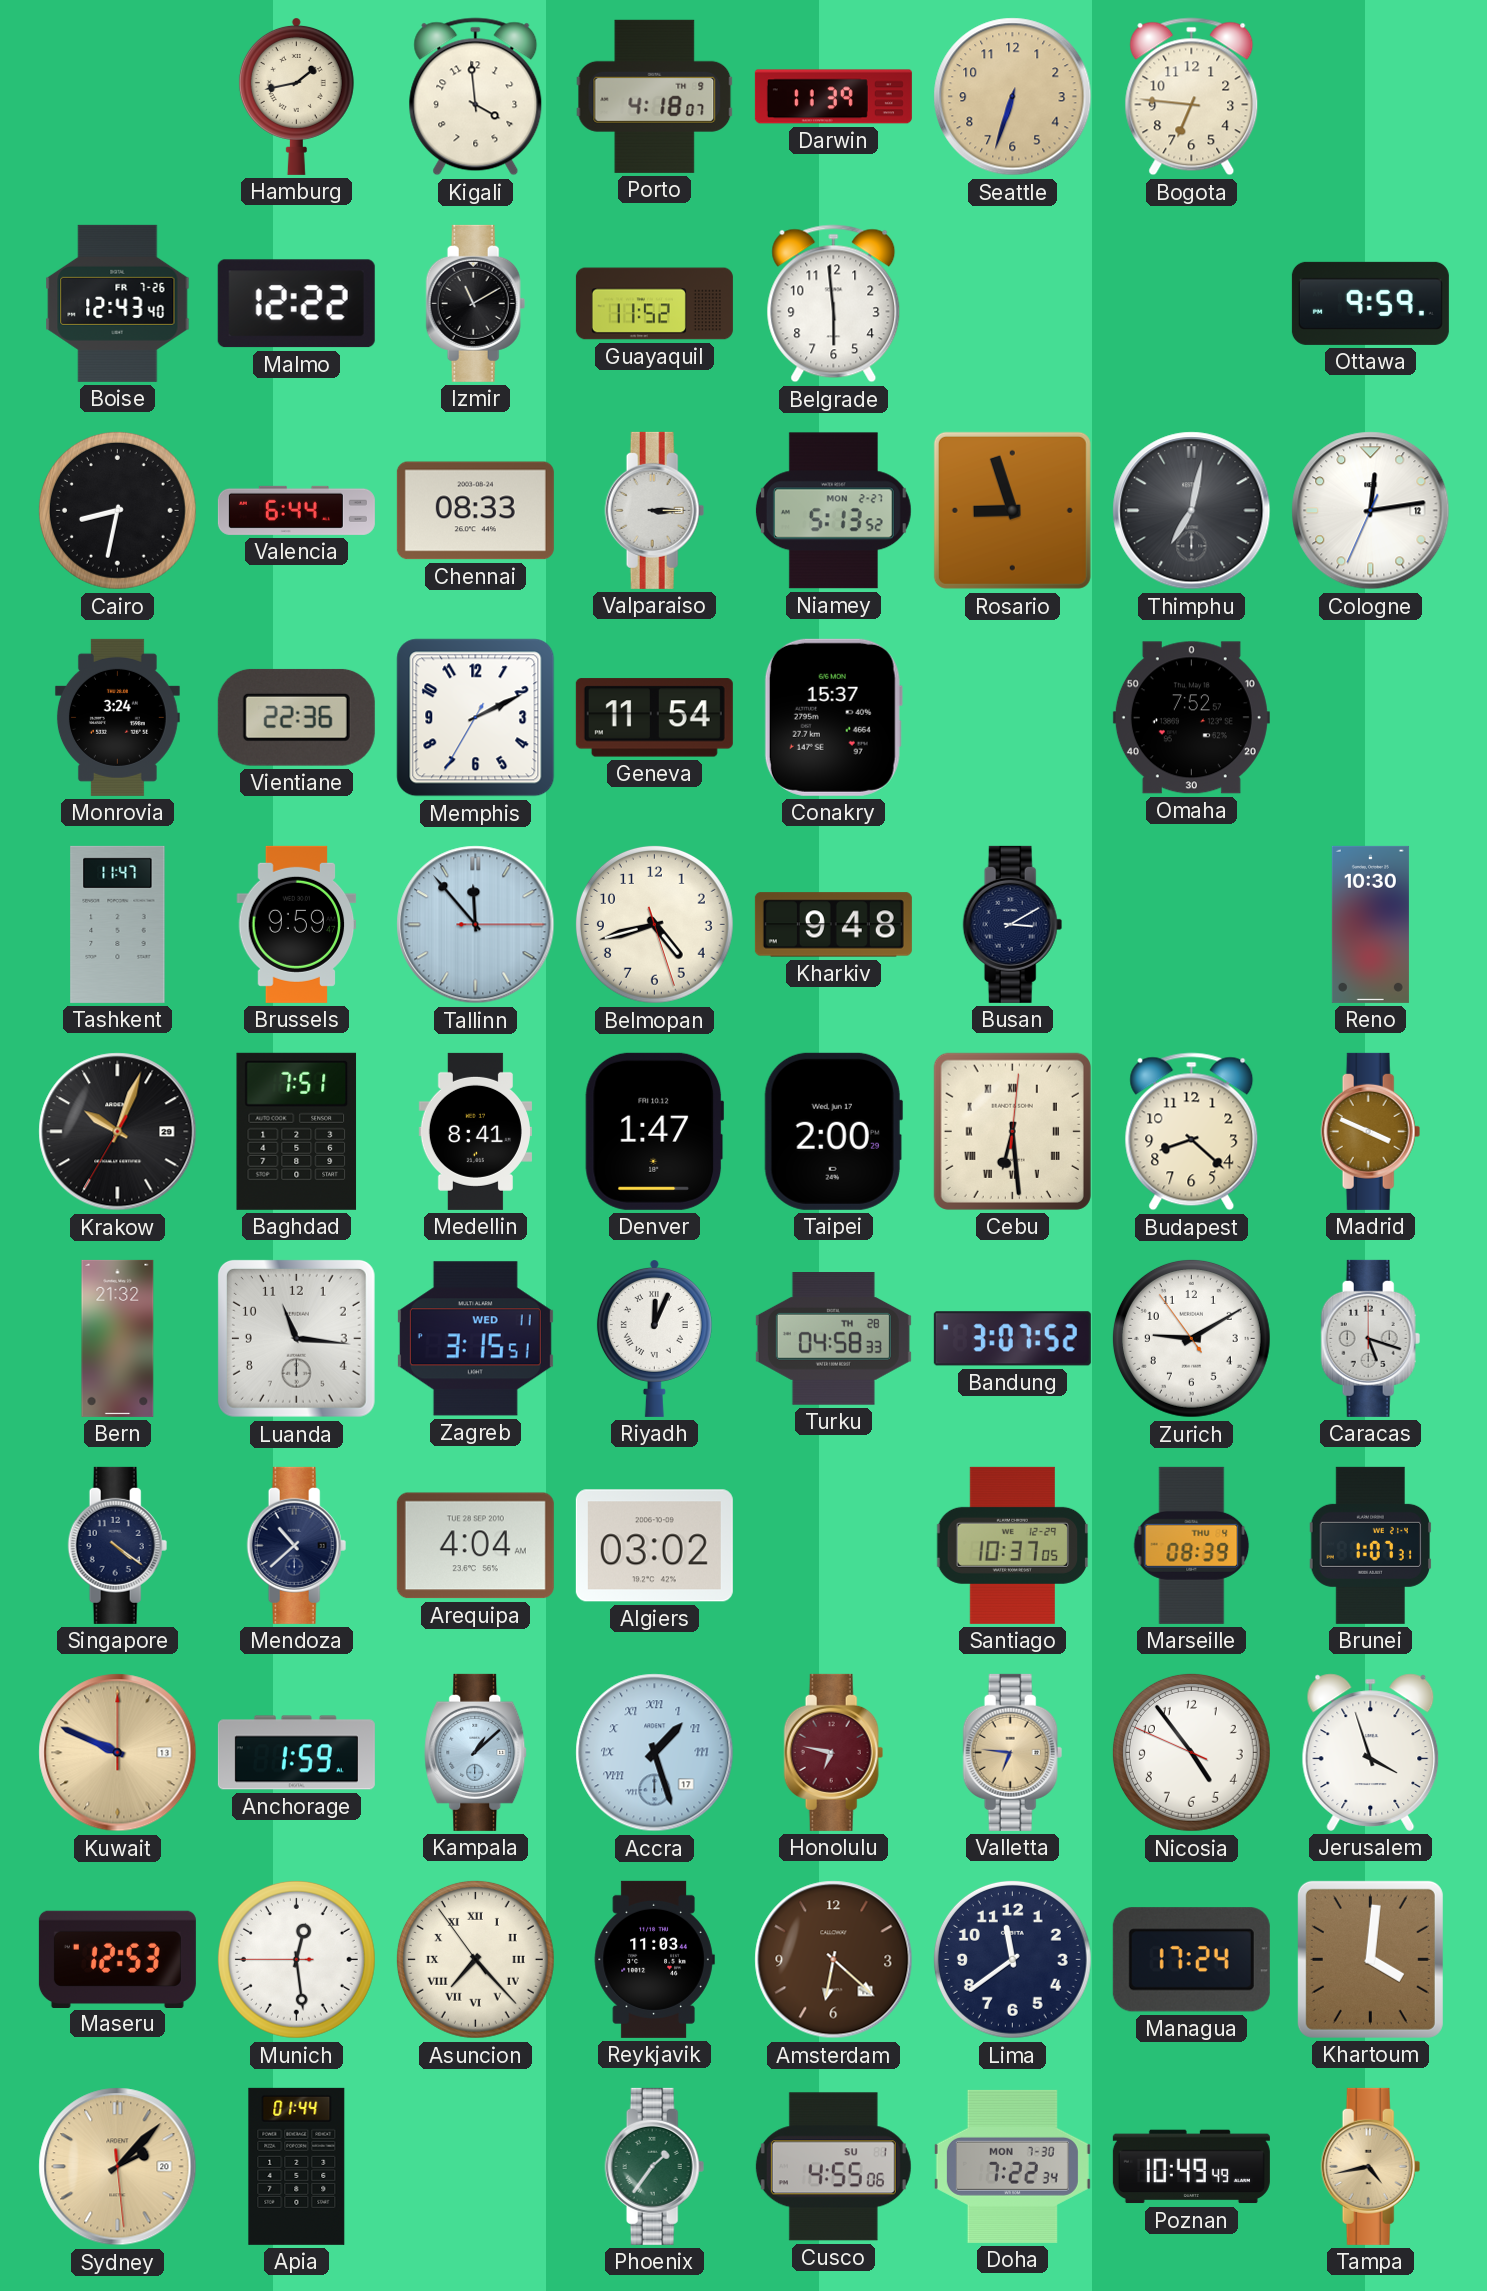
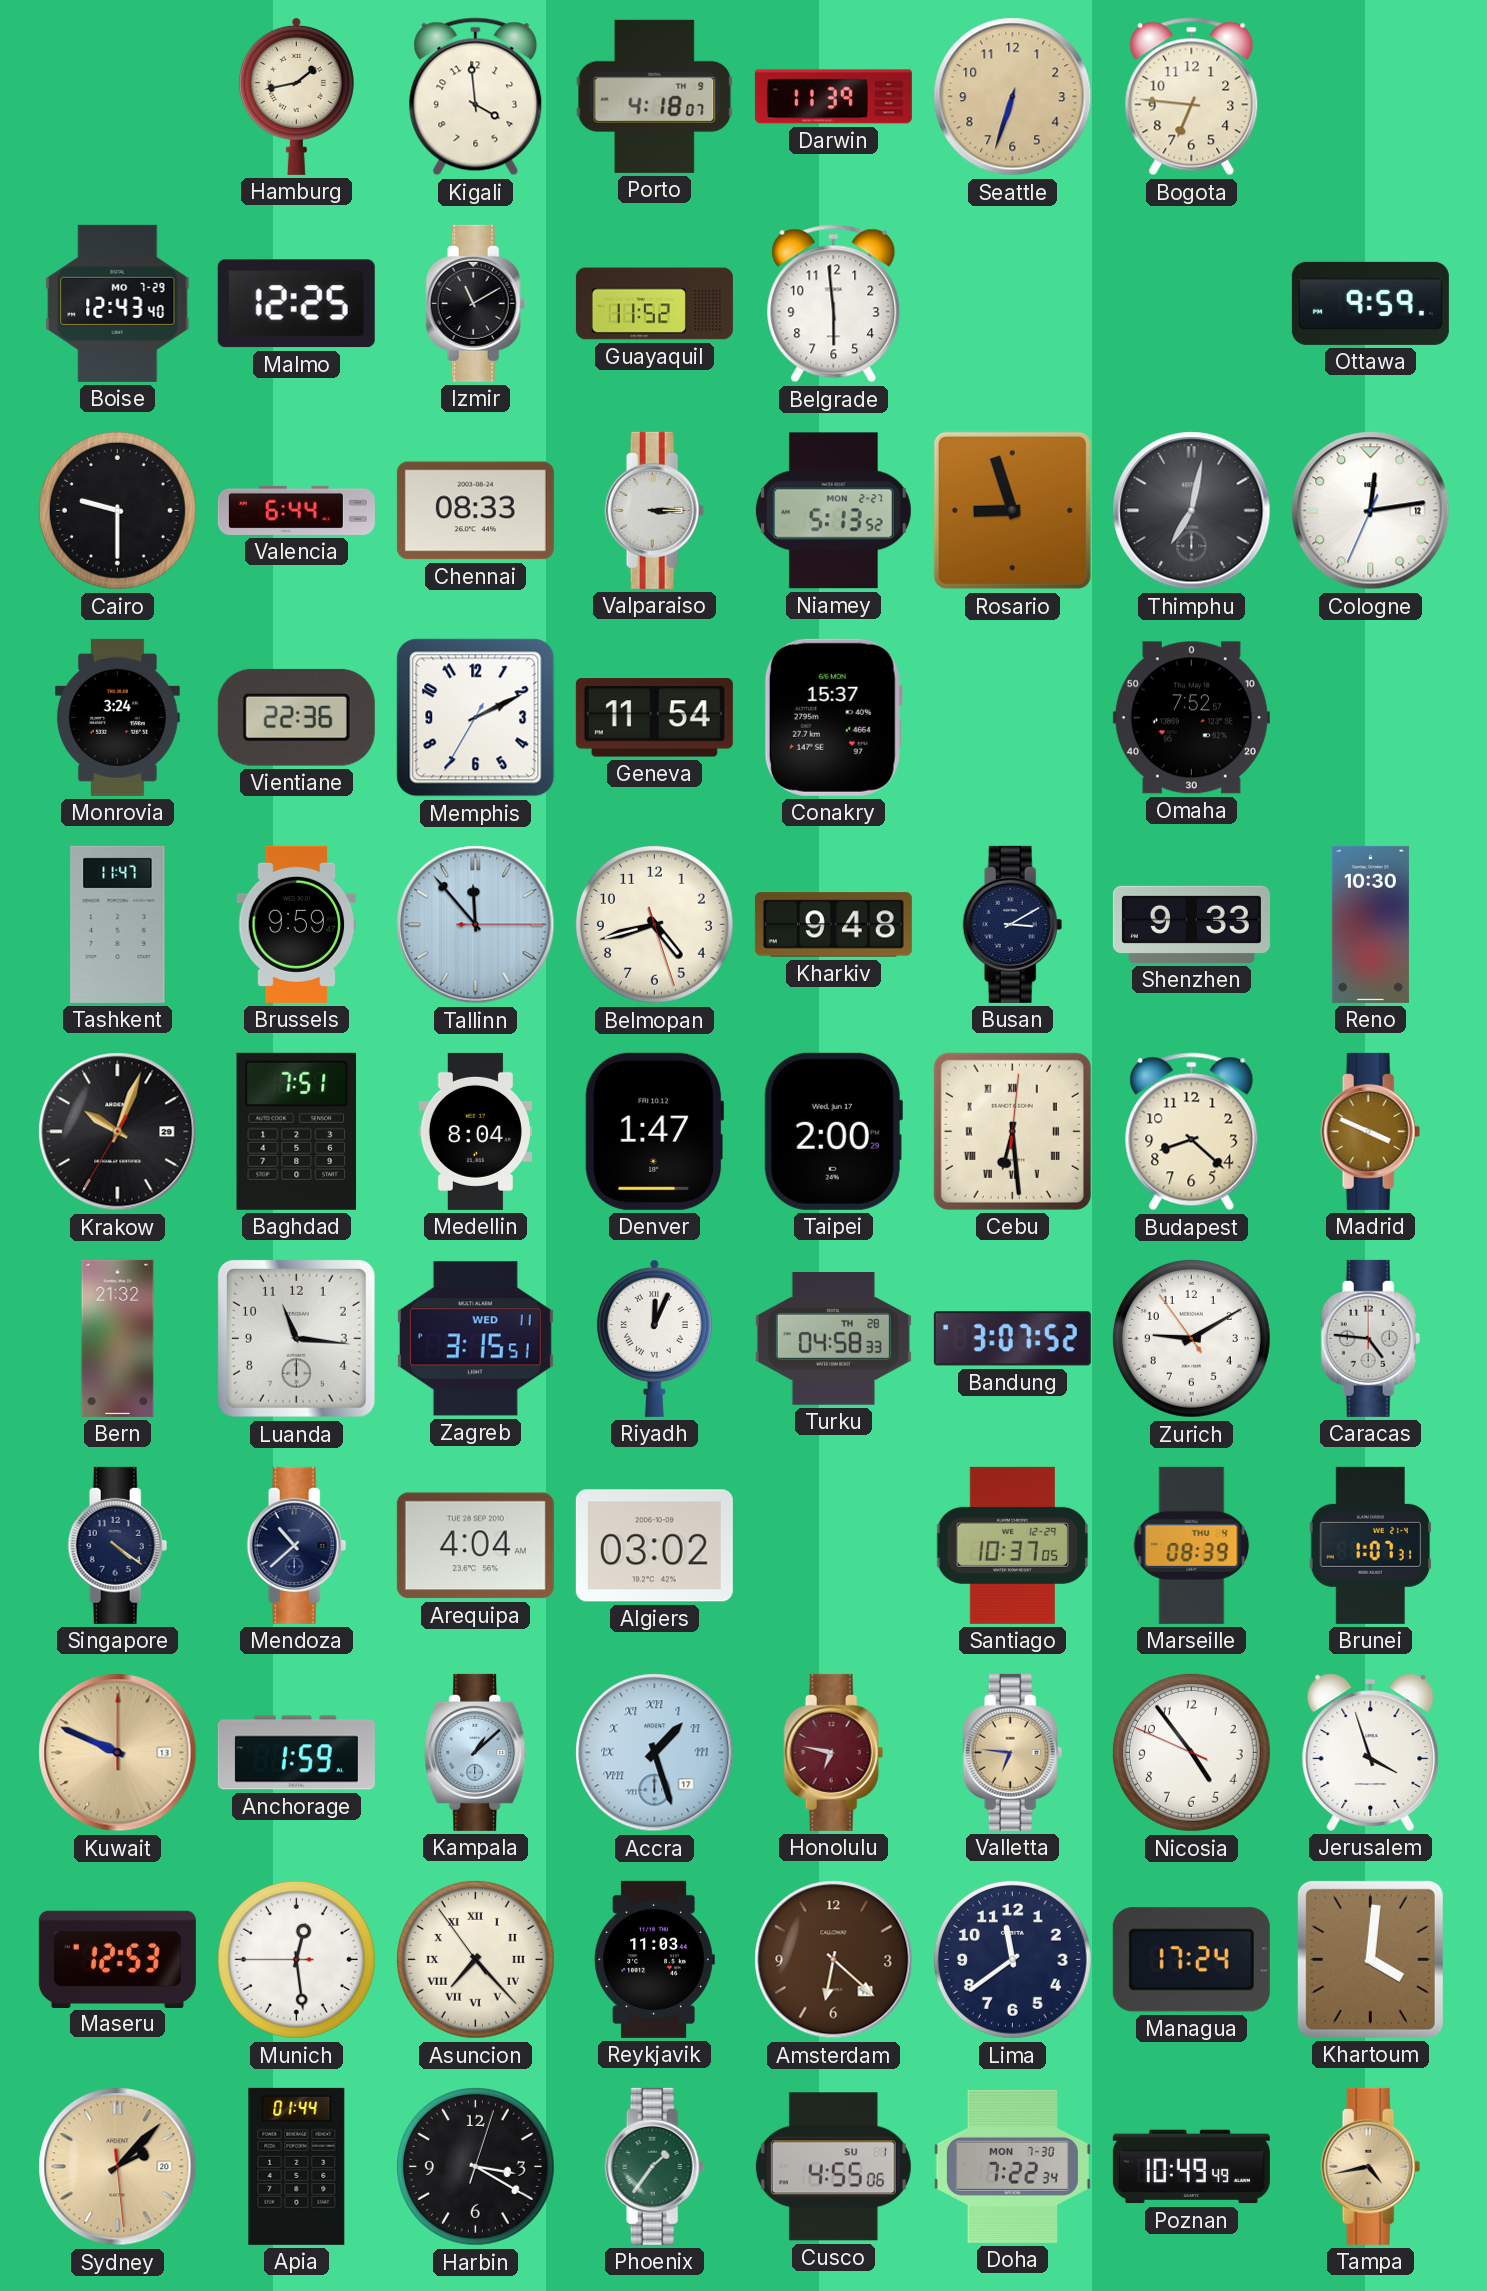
Boise date: FR 7-26 -> MO 7-29 (118, 303)
Malmo: 12:22 -> 12:25 (296, 304)
Cairo: 8:32 -> 9:30 (117, 510)
Shenzhen: none -> 9:33 (1191, 924)
Medellin: 8:41 -> 8:04 (475, 1131)
Caracas: 5:18 -> 4:46 (1371, 1338)
Harbin: none -> 3:20 (475, 2166)
